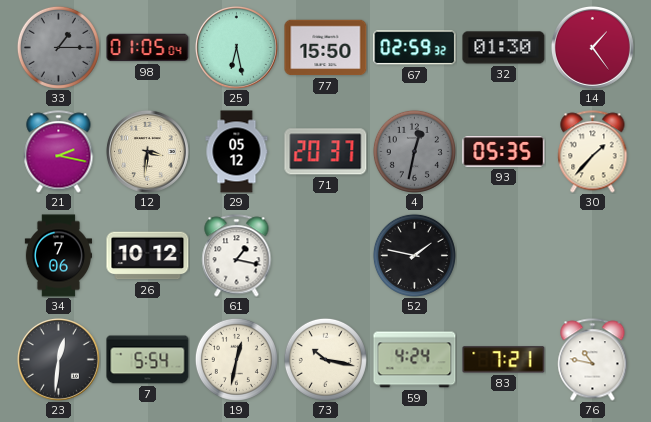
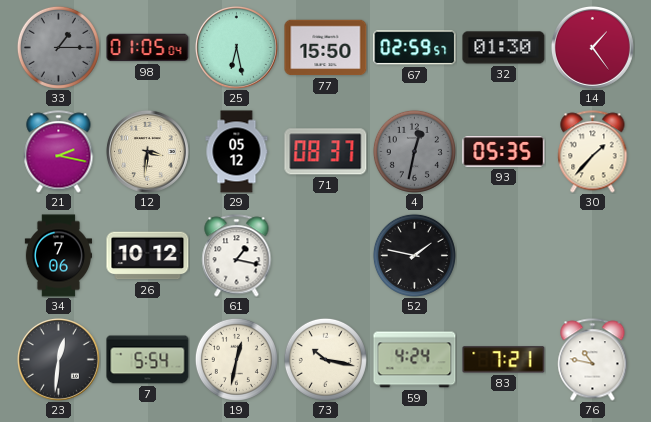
67: 02:59:32 -> 02:59:57 (415, 48)
71: 20:37 -> 08:37 (326, 152)
